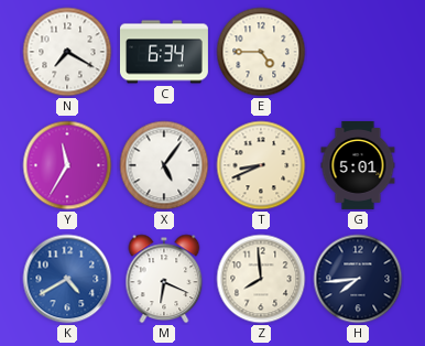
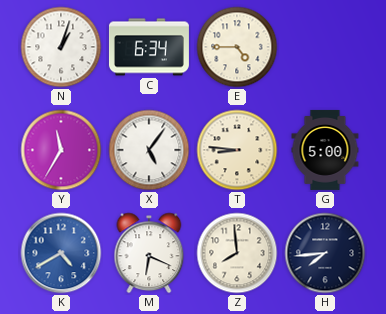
N: 7:20 -> 1:03 (61, 47)
T: 8:41 -> 8:46 (237, 150)
G: 5:01 -> 5:00 (325, 150)
